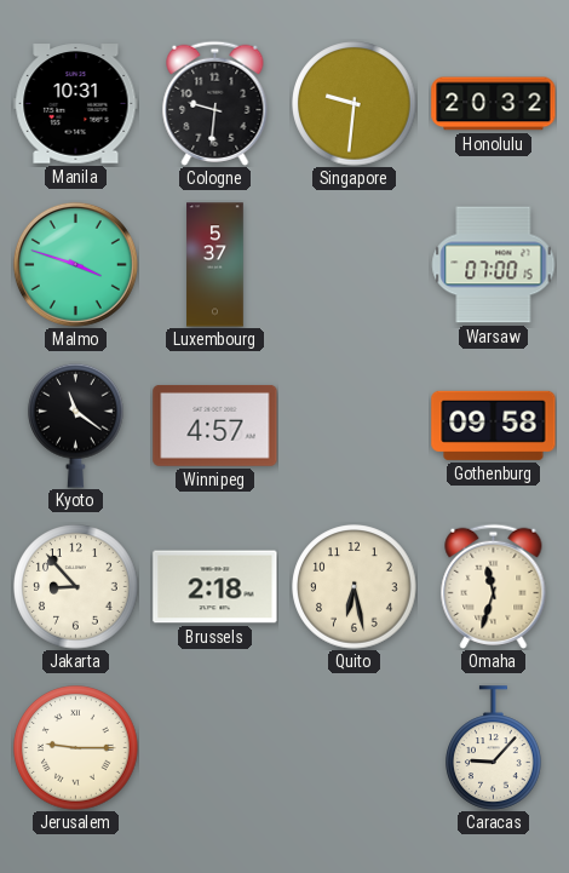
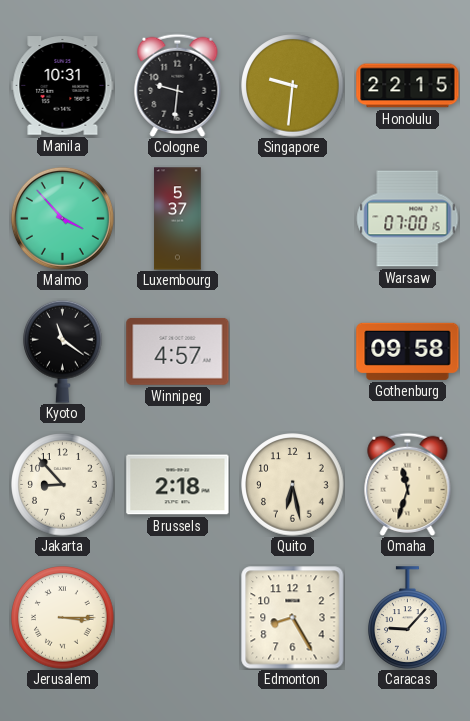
Honolulu: 20:32 -> 22:15 (408, 86)
Malmo: 3:48 -> 3:53 (62, 218)
Jerusalem: 9:15 -> 3:15 (63, 618)
Edmonton: none -> 8:25 (293, 618)
